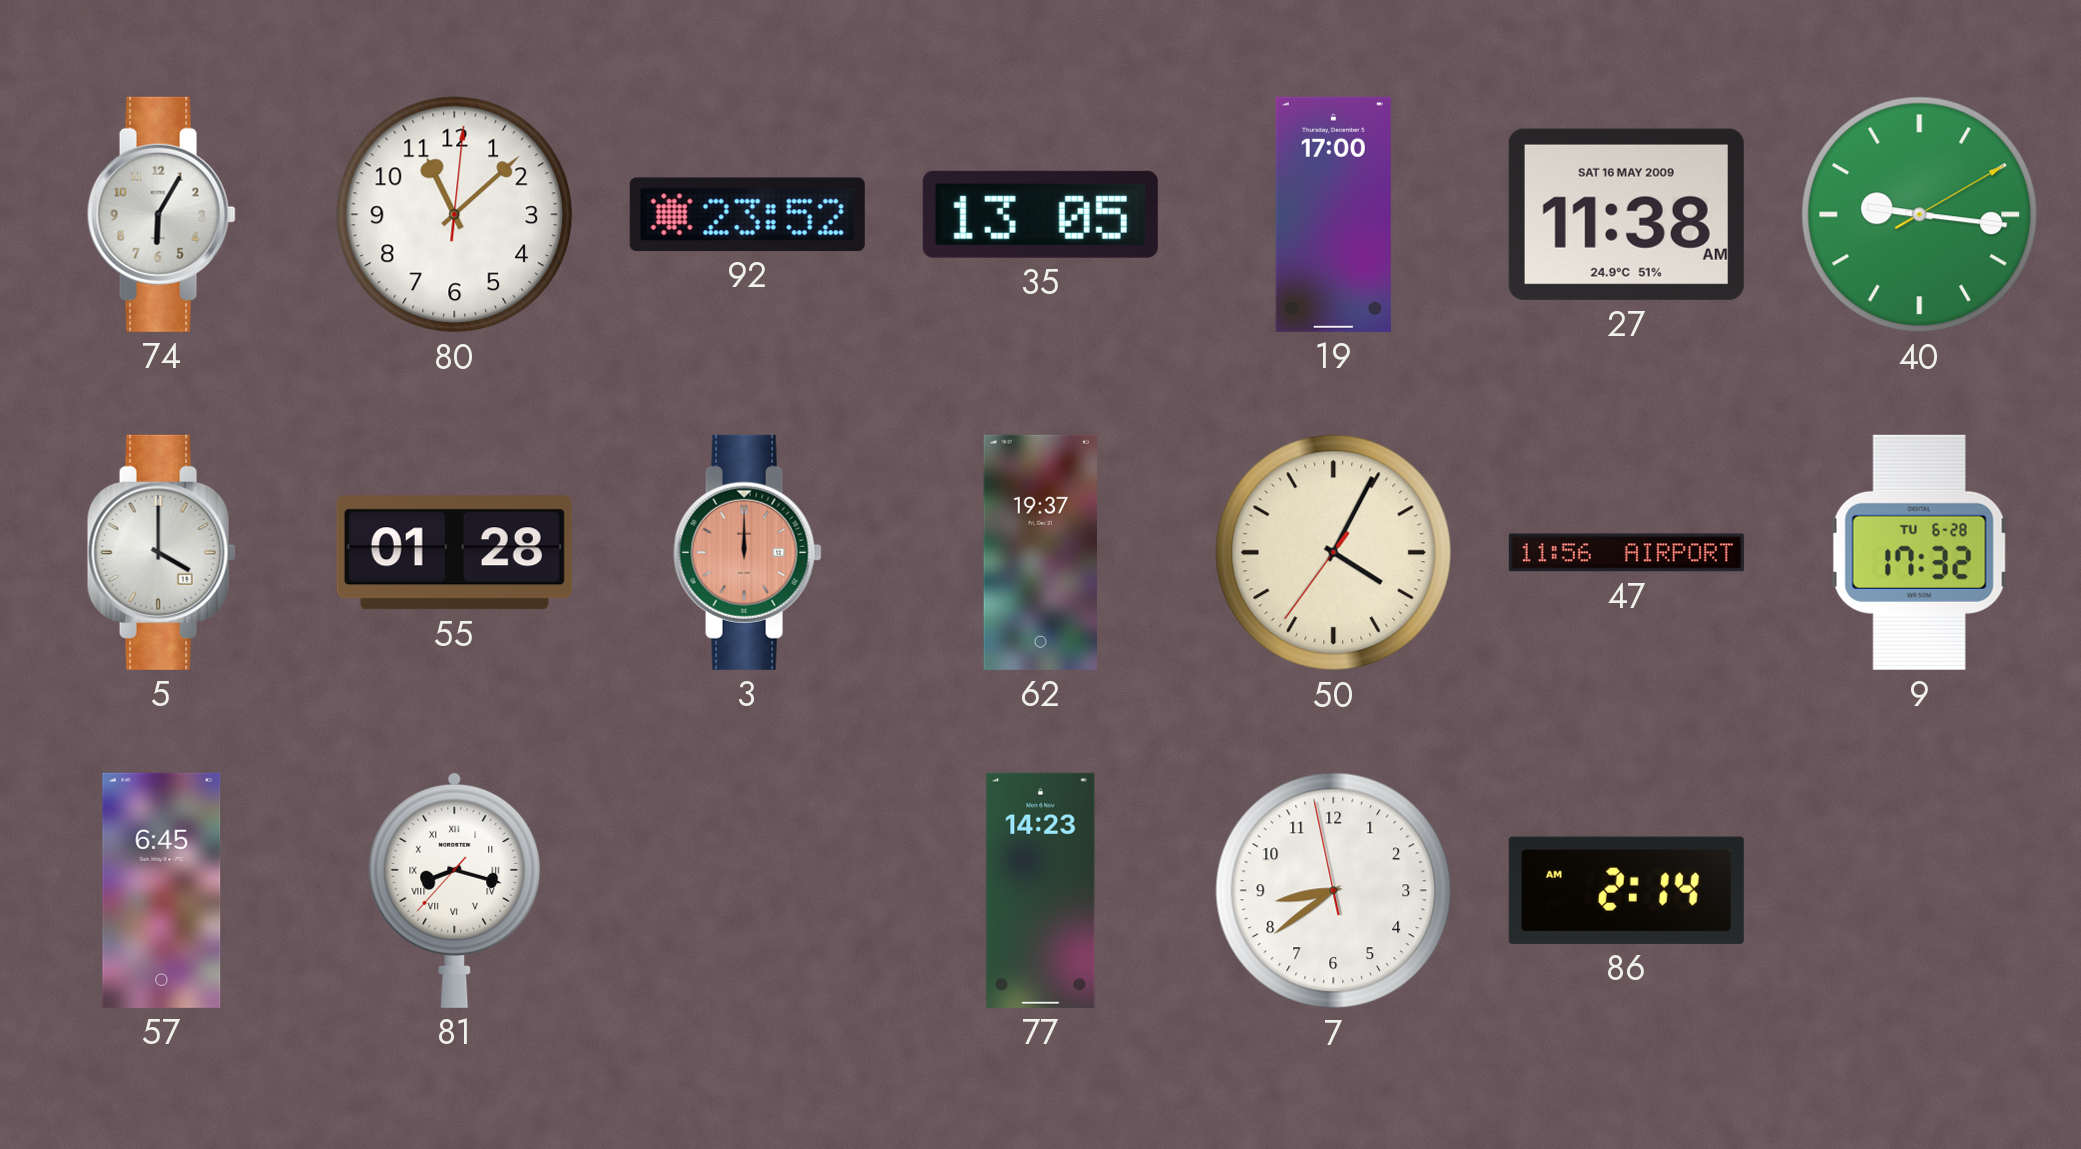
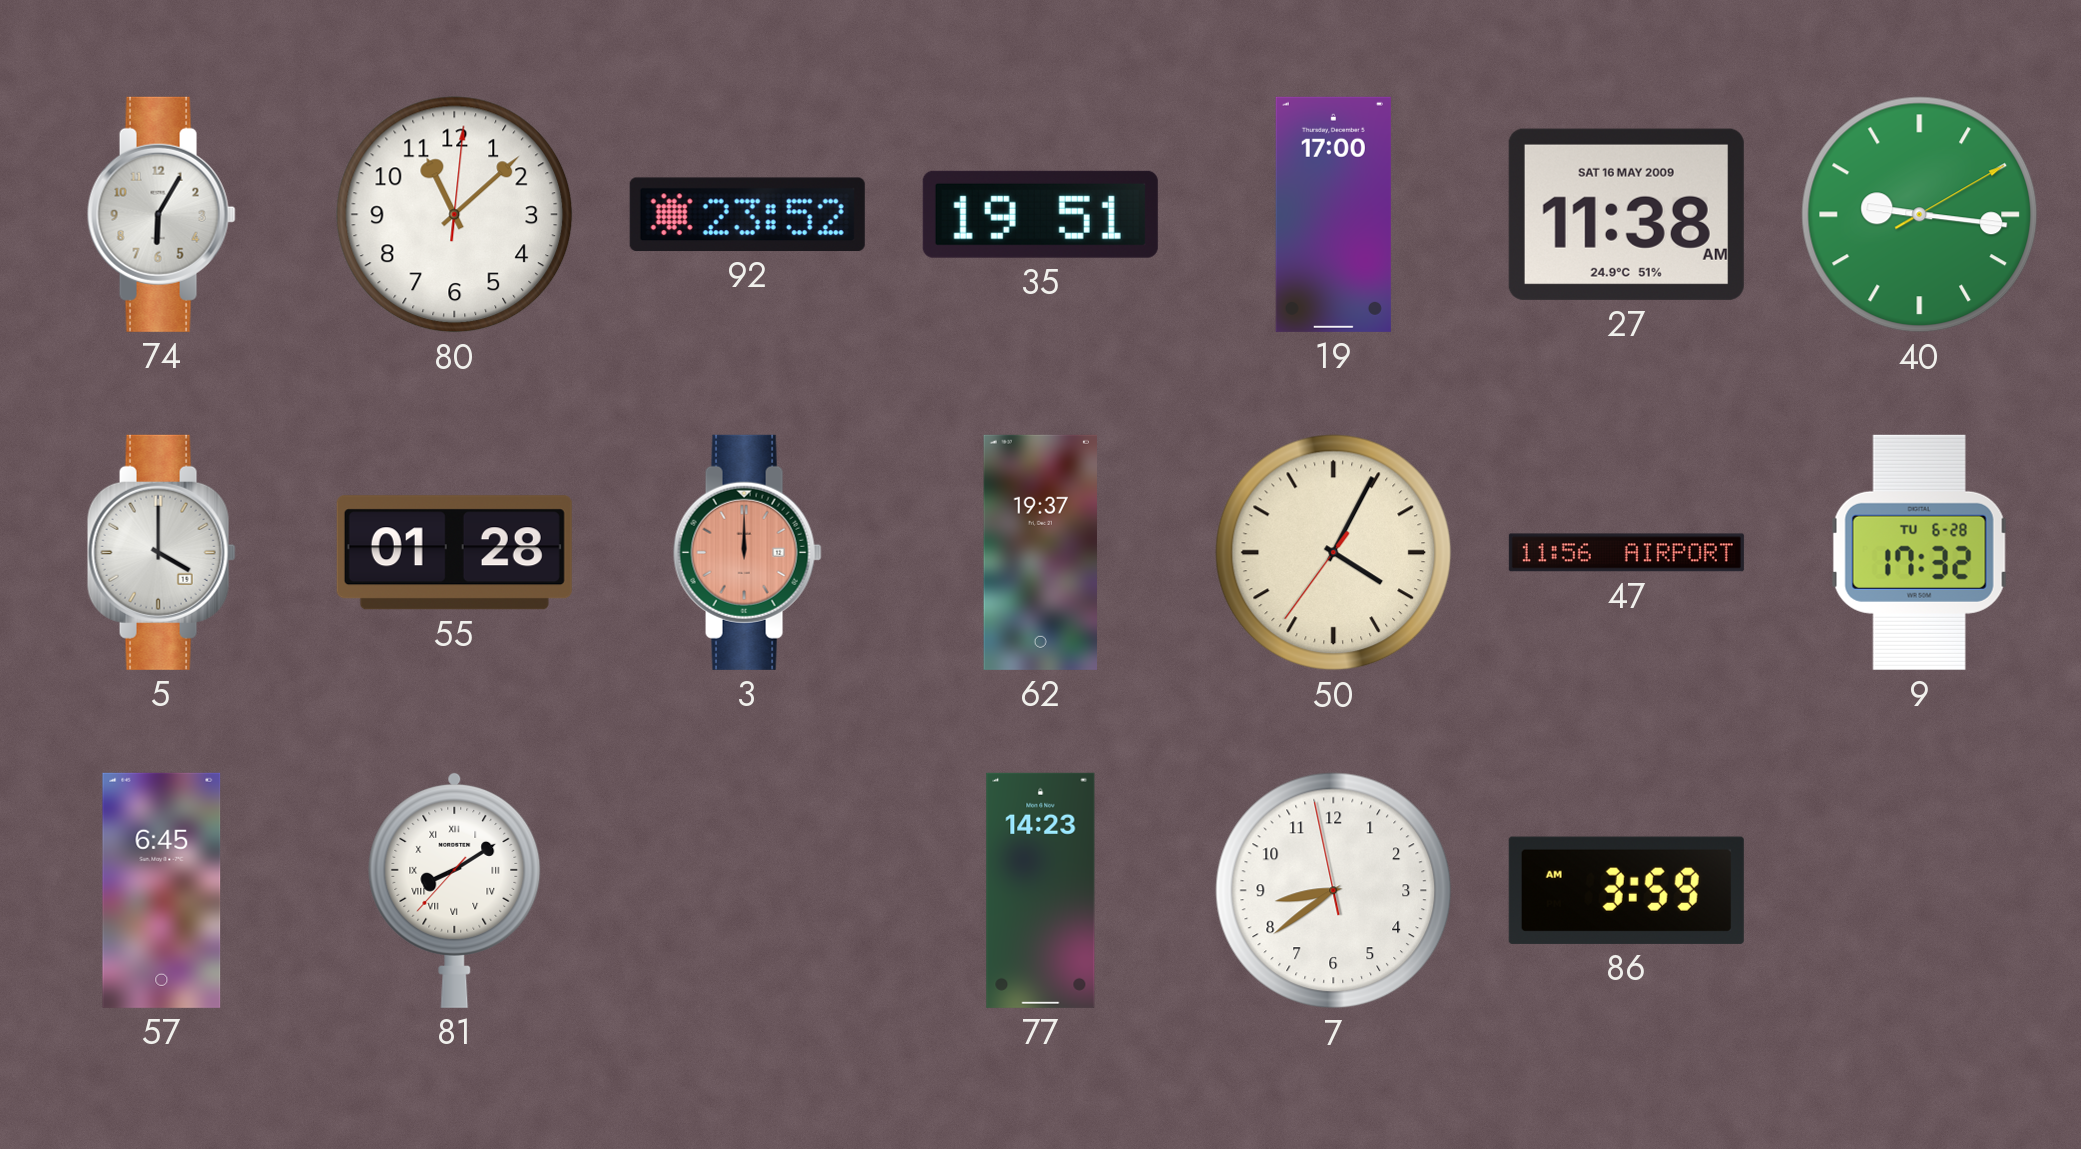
35: 13:05 -> 19:51 (1040, 214)
81: 8:17 -> 8:09 (455, 890)
86: 2:14 -> 3:59 (1626, 890)
